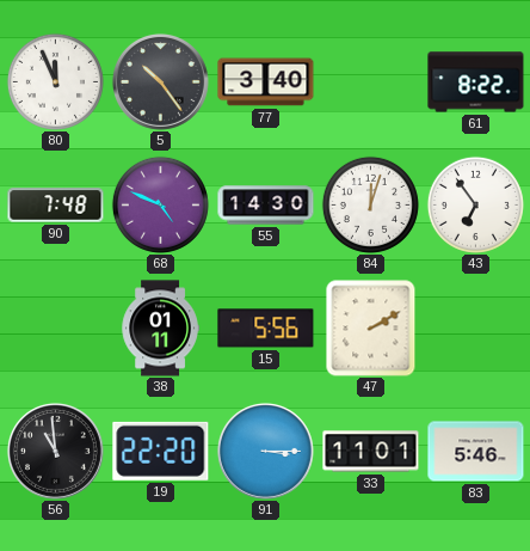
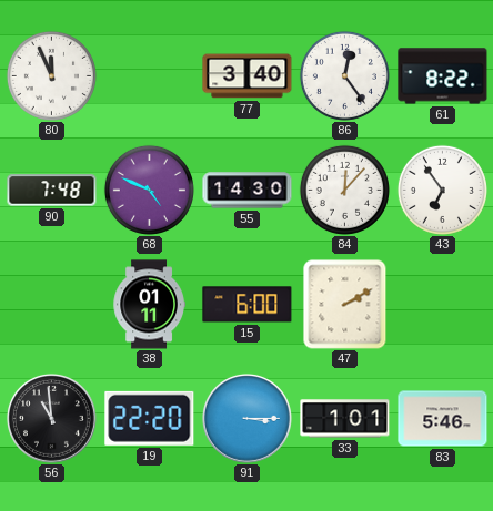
5: 10:24 -> none (160, 81)
86: none -> 12:24 (344, 75)
84: 12:03 -> 12:07 (344, 190)
15: 5:56 -> 6:00 (248, 305)
33: 11:01 -> 1:01 (345, 419)
